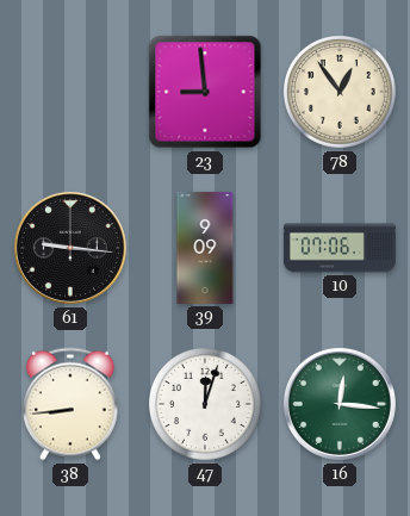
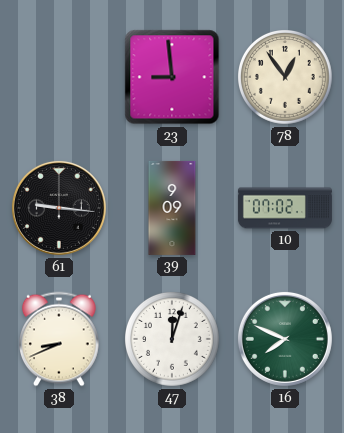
10: 07:06 -> 07:02 (285, 208)
38: 8:44 -> 8:41 (60, 339)
16: 12:16 -> 7:49 (285, 339)
